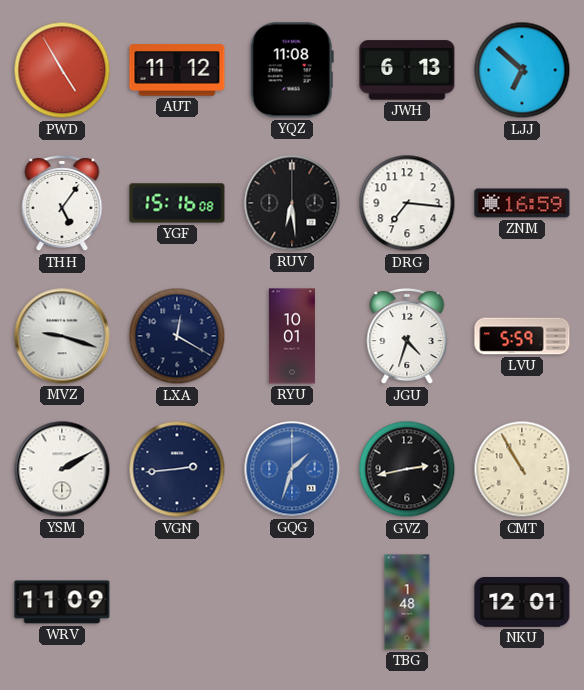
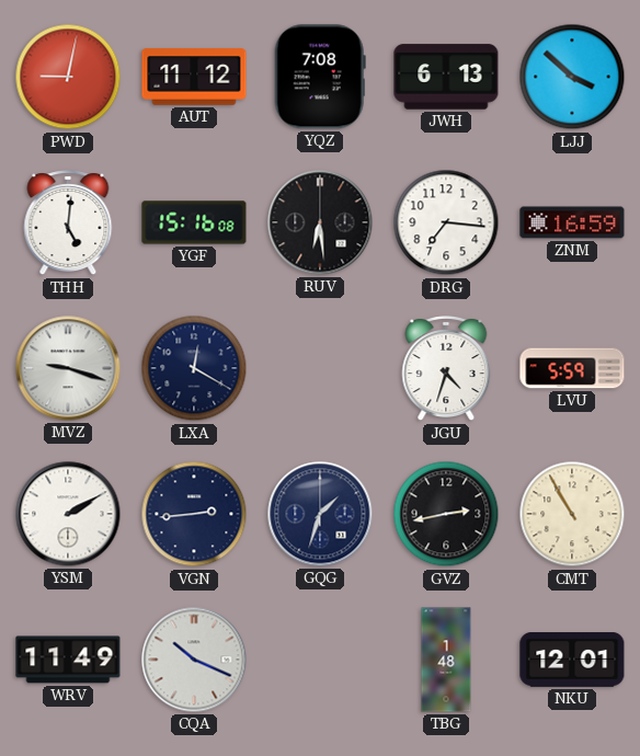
PWD: 4:55 -> 9:02 (68, 77)
YQZ: 11:08 -> 7:08 (320, 77)
LJJ: 6:52 -> 3:52 (572, 77)
THH: 5:06 -> 5:01 (68, 224)
RYU: 10:01 -> none (292, 336)
GQG dial: blue -> navy (320, 514)
WRV: 11:09 -> 11:49 (68, 660)
CQA: none -> 10:19 (194, 660)
